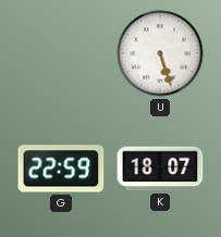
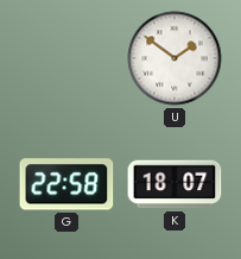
U: 5:27 -> 1:51 (175, 58)
G: 22:59 -> 22:58 (66, 184)
